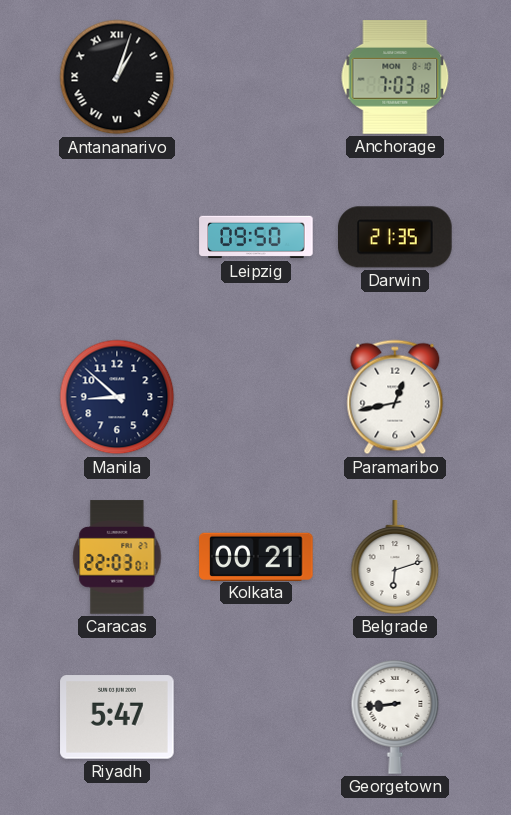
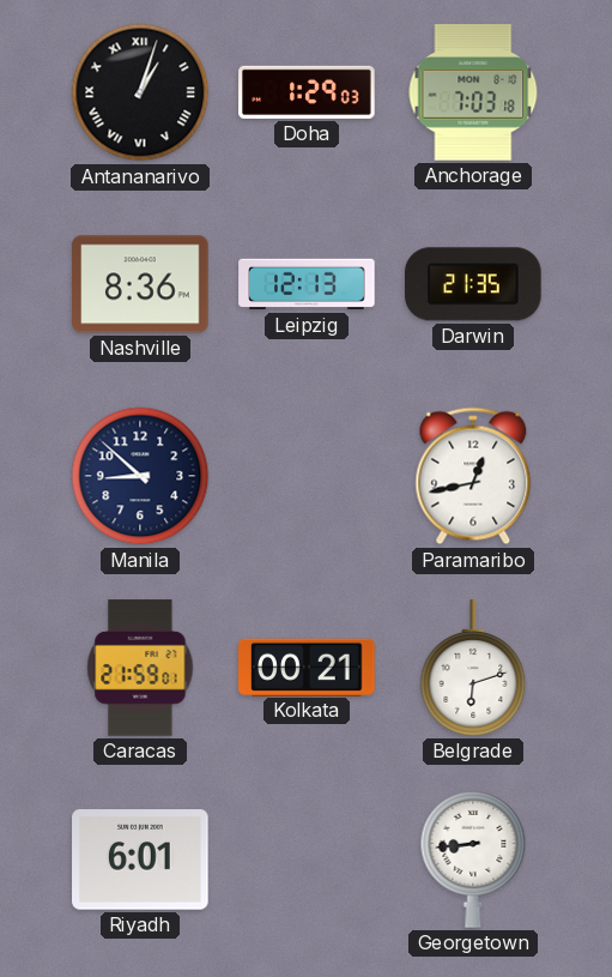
Doha: none -> 1:29 (307, 92)
Nashville: none -> 8:36 (140, 284)
Leipzig: 09:50 -> 12:13 (307, 284)
Caracas: 22:03 -> 21:59 (140, 668)
Riyadh: 5:47 -> 6:01 (140, 860)
